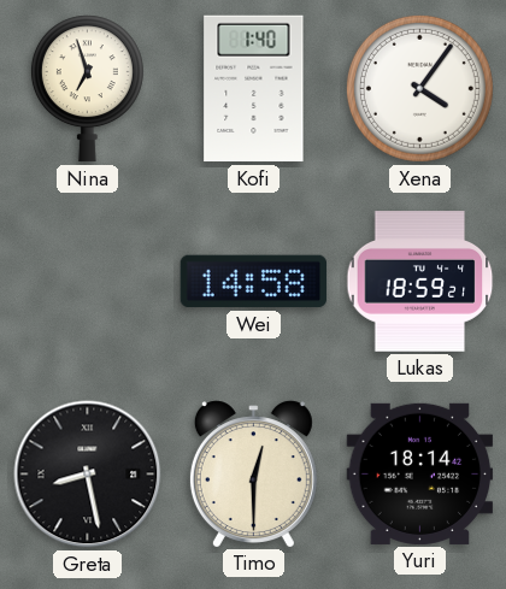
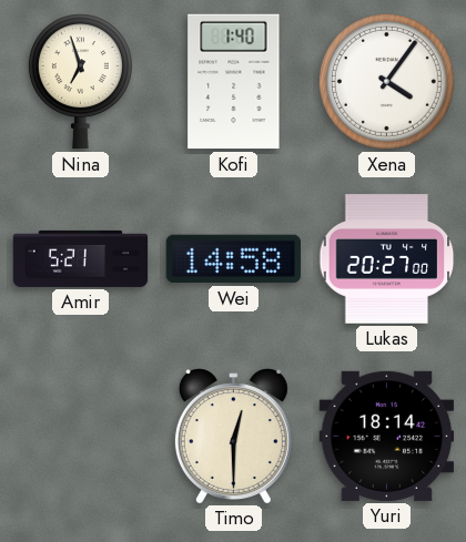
Amir: none -> 5:21 (81, 258)
Lukas: 18:59 -> 20:27 (387, 259)
Greta: 8:28 -> none (88, 475)
